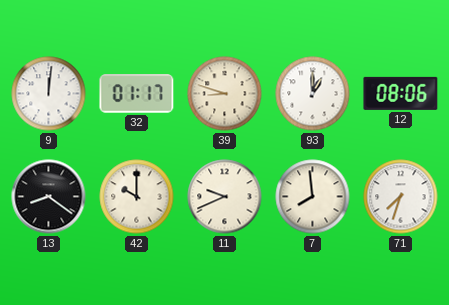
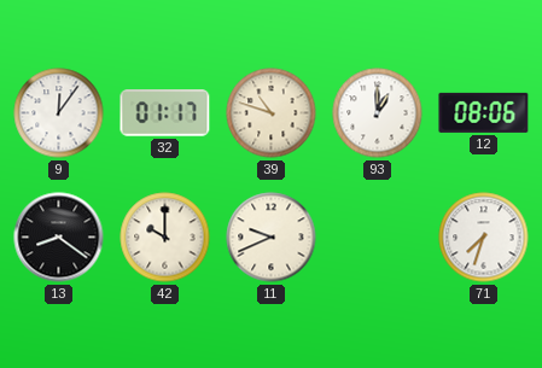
9: 12:01 -> 12:06 (59, 113)
39: 8:48 -> 10:48 (272, 113)
7: 7:59 -> none (313, 197)
